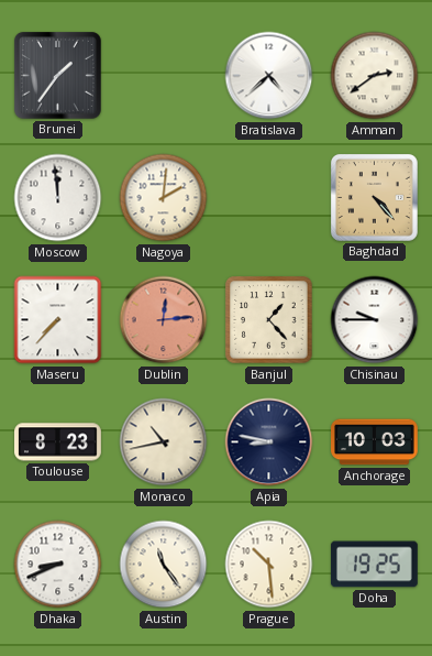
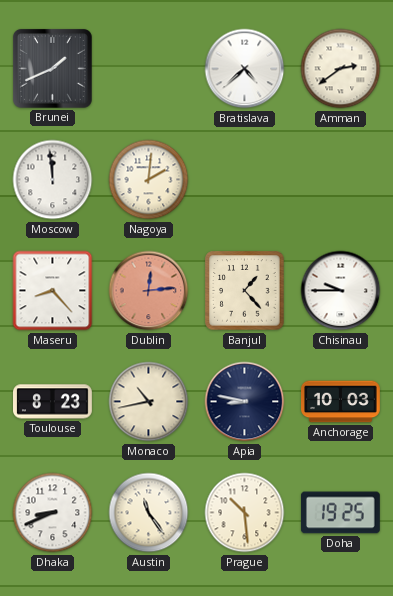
Brunei: 1:36 -> 1:41 (52, 68)
Baghdad: 4:23 -> none (374, 197)
Maseru: 7:37 -> 8:23 (53, 291)
